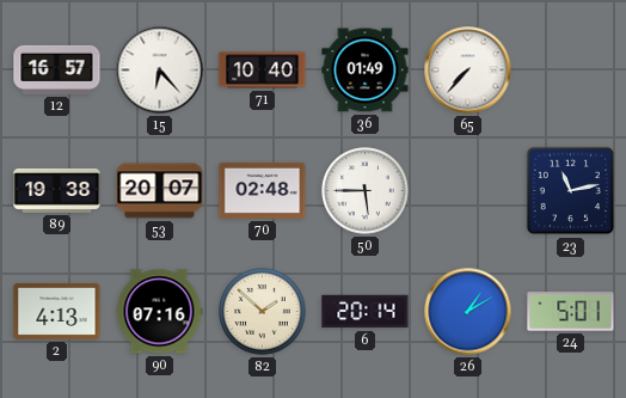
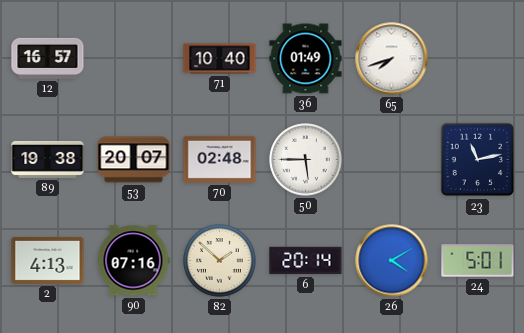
15: 6:23 -> none (160, 71)
65: 7:37 -> 7:42 (392, 59)
26: 1:10 -> 4:10 (392, 261)
